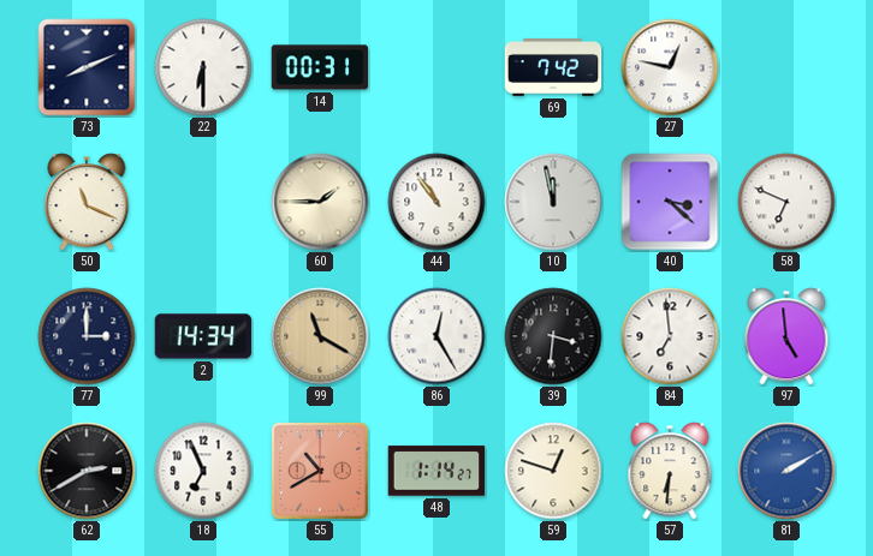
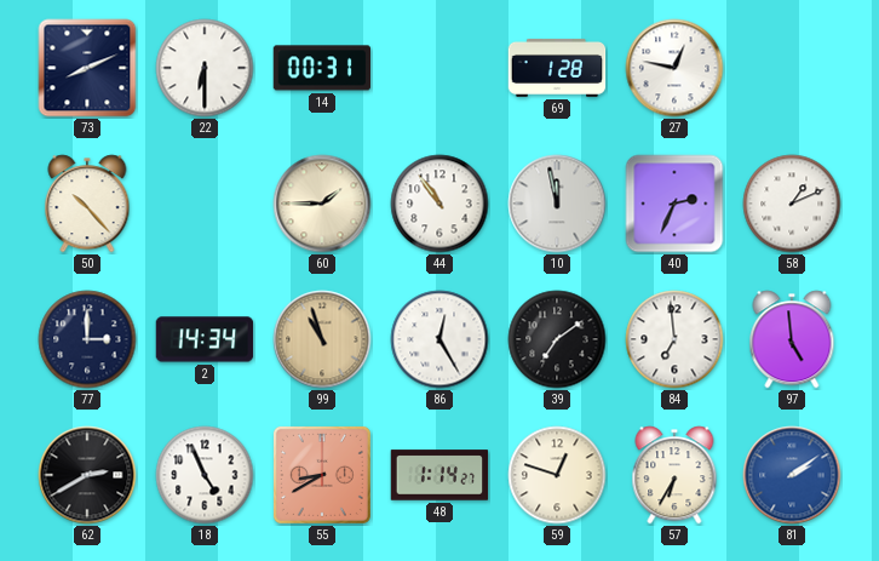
69: 7:42 -> 1:28 (557, 68)
50: 11:19 -> 10:23 (87, 204)
40: 3:22 -> 2:34 (674, 204)
58: 6:49 -> 1:11 (792, 204)
99: 11:20 -> 10:57 (322, 339)
39: 3:31 -> 7:09 (557, 339)
18: 6:56 -> 4:56 (205, 475)
55: 10:40 -> 8:40 (322, 475)
57: 6:31 -> 6:35 (674, 475)
81: 2:10 -> 2:09 (792, 475)
